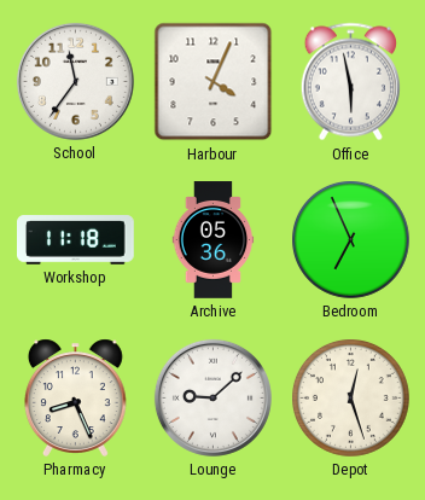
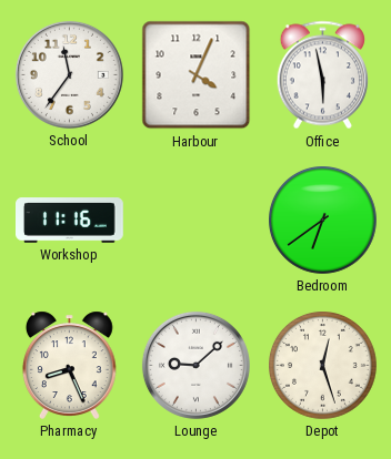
Workshop: 11:18 -> 11:16 (70, 221)
Archive: 05:36 -> none (214, 240)
Bedroom: 6:56 -> 6:39 (323, 221)
